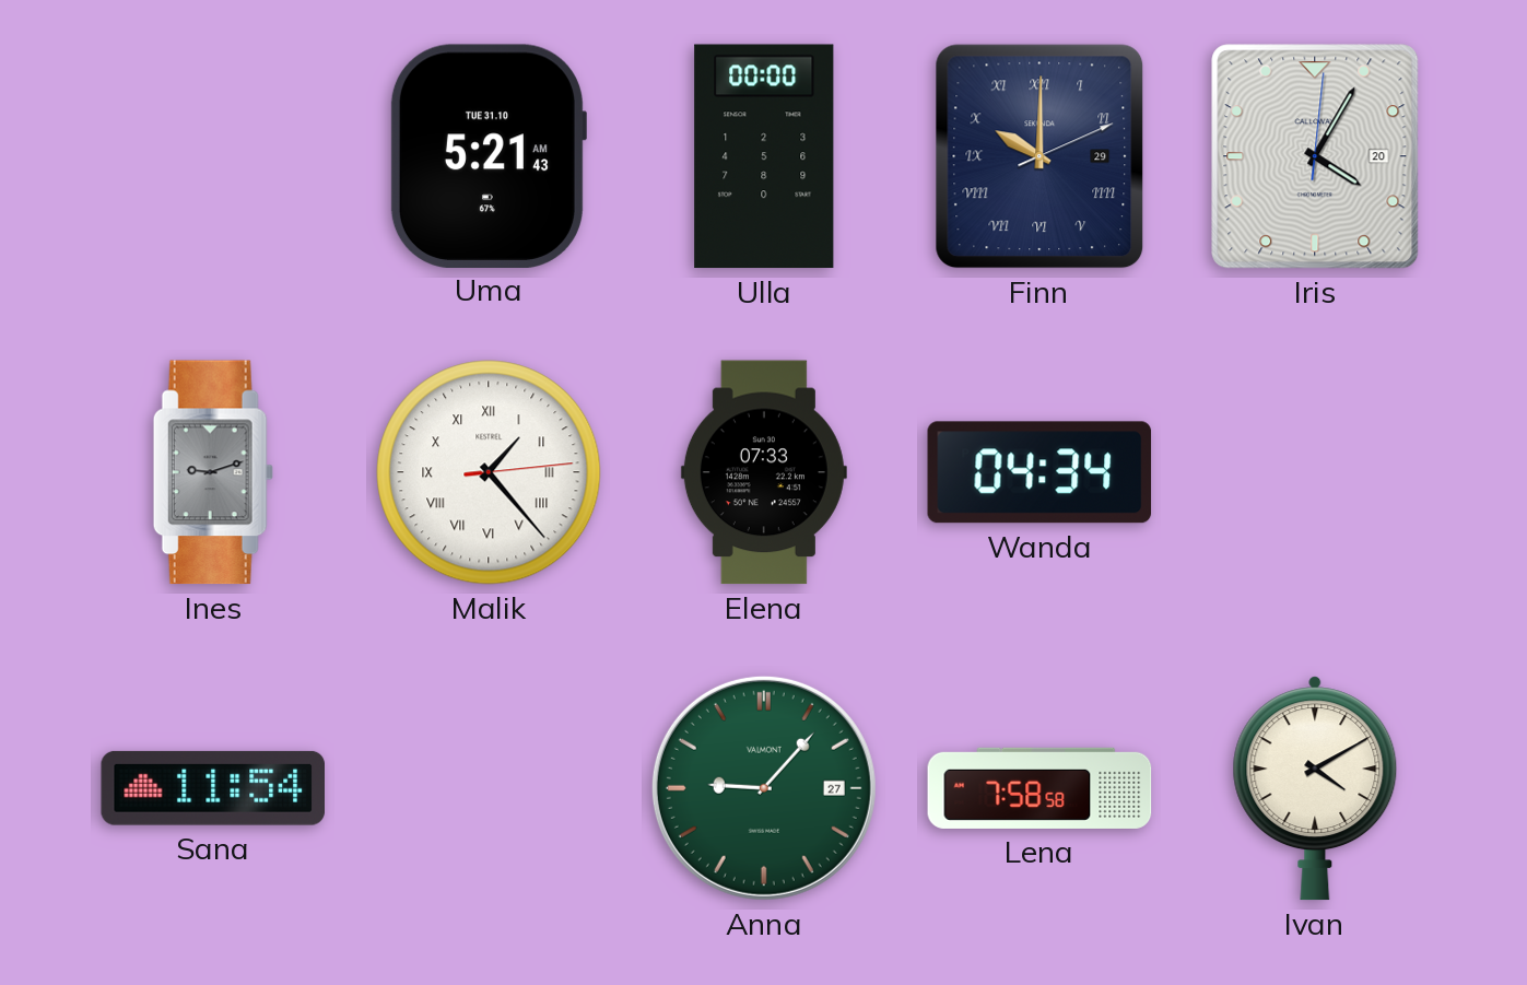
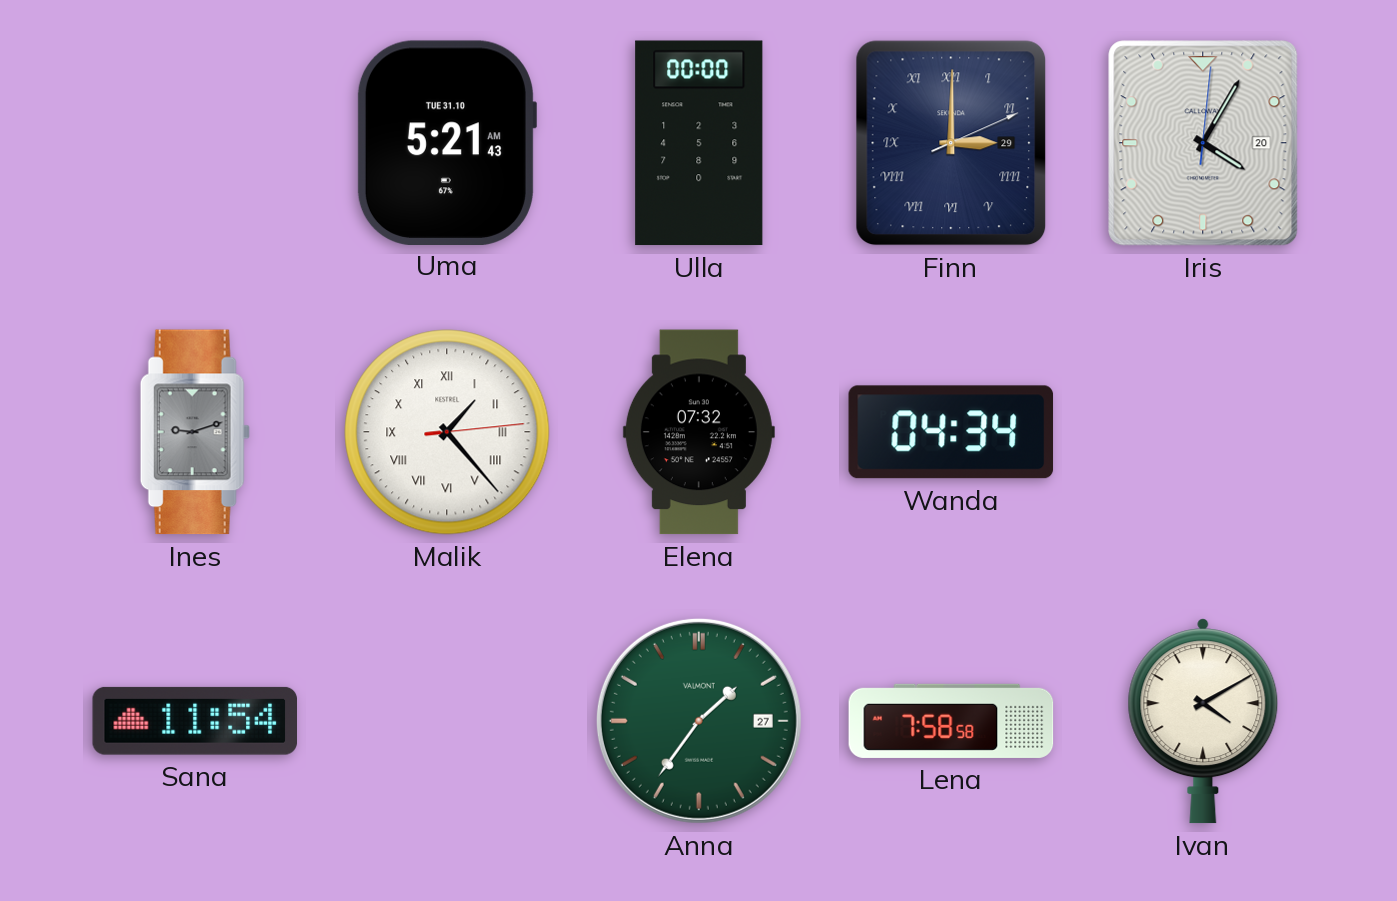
Finn: 10:00 -> 3:00 (951, 143)
Elena: 07:33 -> 07:32 (699, 432)
Anna: 9:07 -> 1:36 (699, 721)
